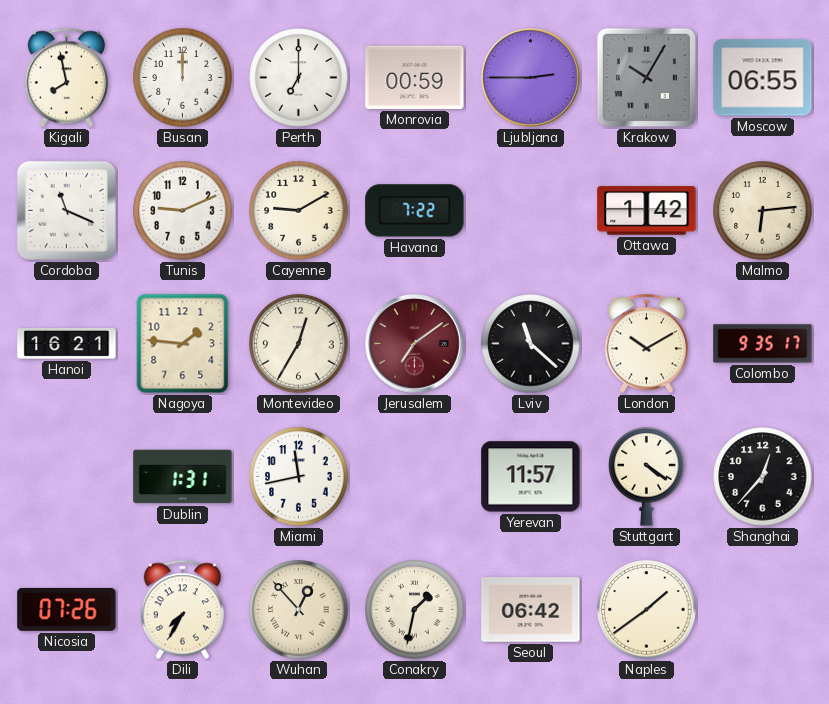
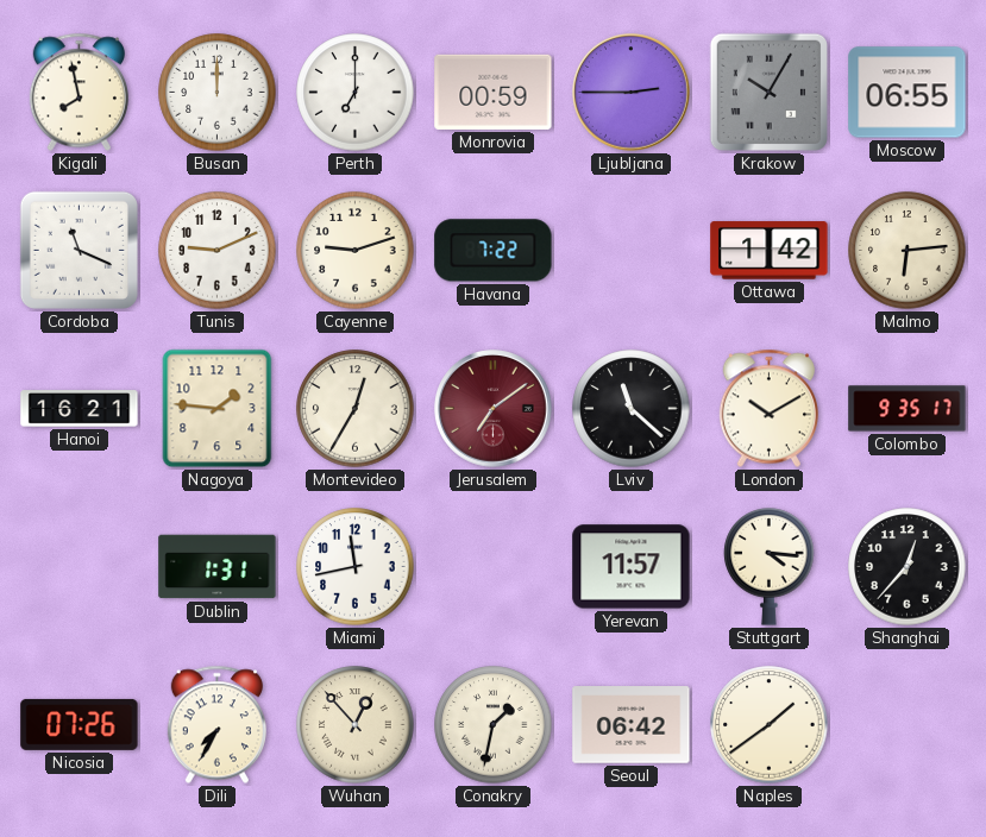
Cayenne: 9:10 -> 9:12 (356, 251)
Stuttgart: 4:21 -> 4:16 (770, 567)
